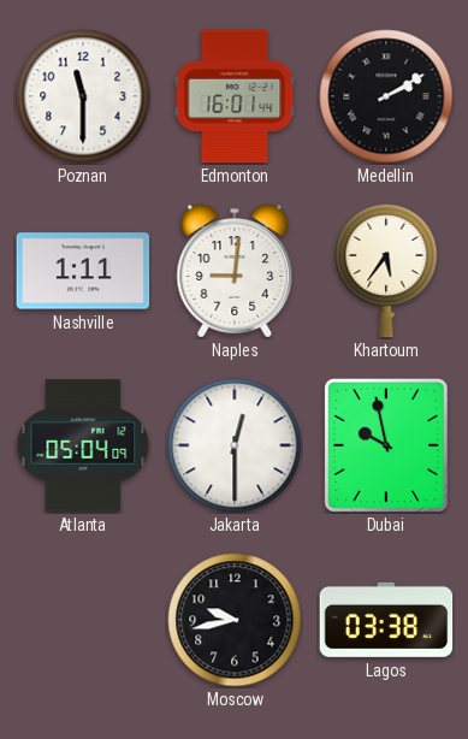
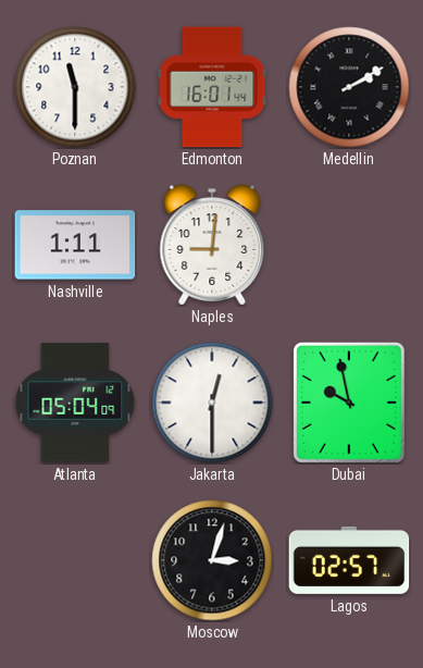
Khartoum: 5:36 -> none (386, 271)
Moscow: 9:43 -> 3:03 (212, 560)
Lagos: 03:38 -> 02:57 (349, 560)
